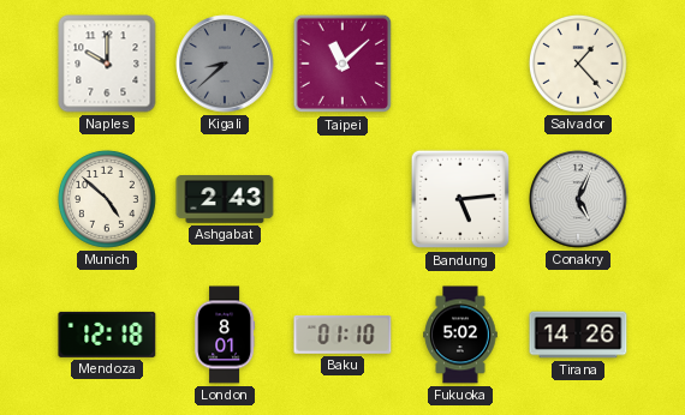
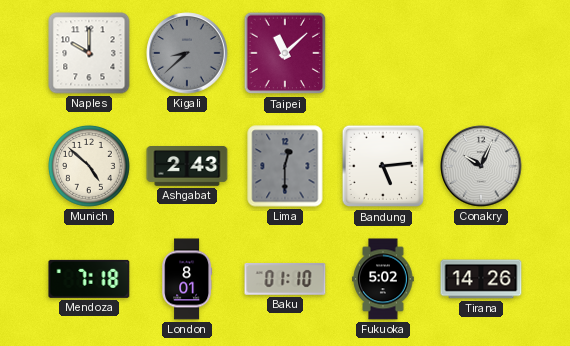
Salvador: 1:23 -> none (578, 64)
Lima: none -> 12:30 (285, 166)
Conakry: 5:04 -> 10:04 (481, 166)
Mendoza: 12:18 -> 7:18 (89, 279)
